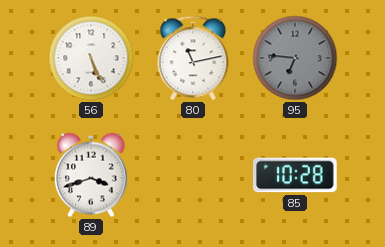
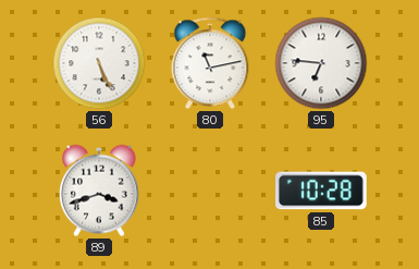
95 dial: grey -> white (321, 63)
